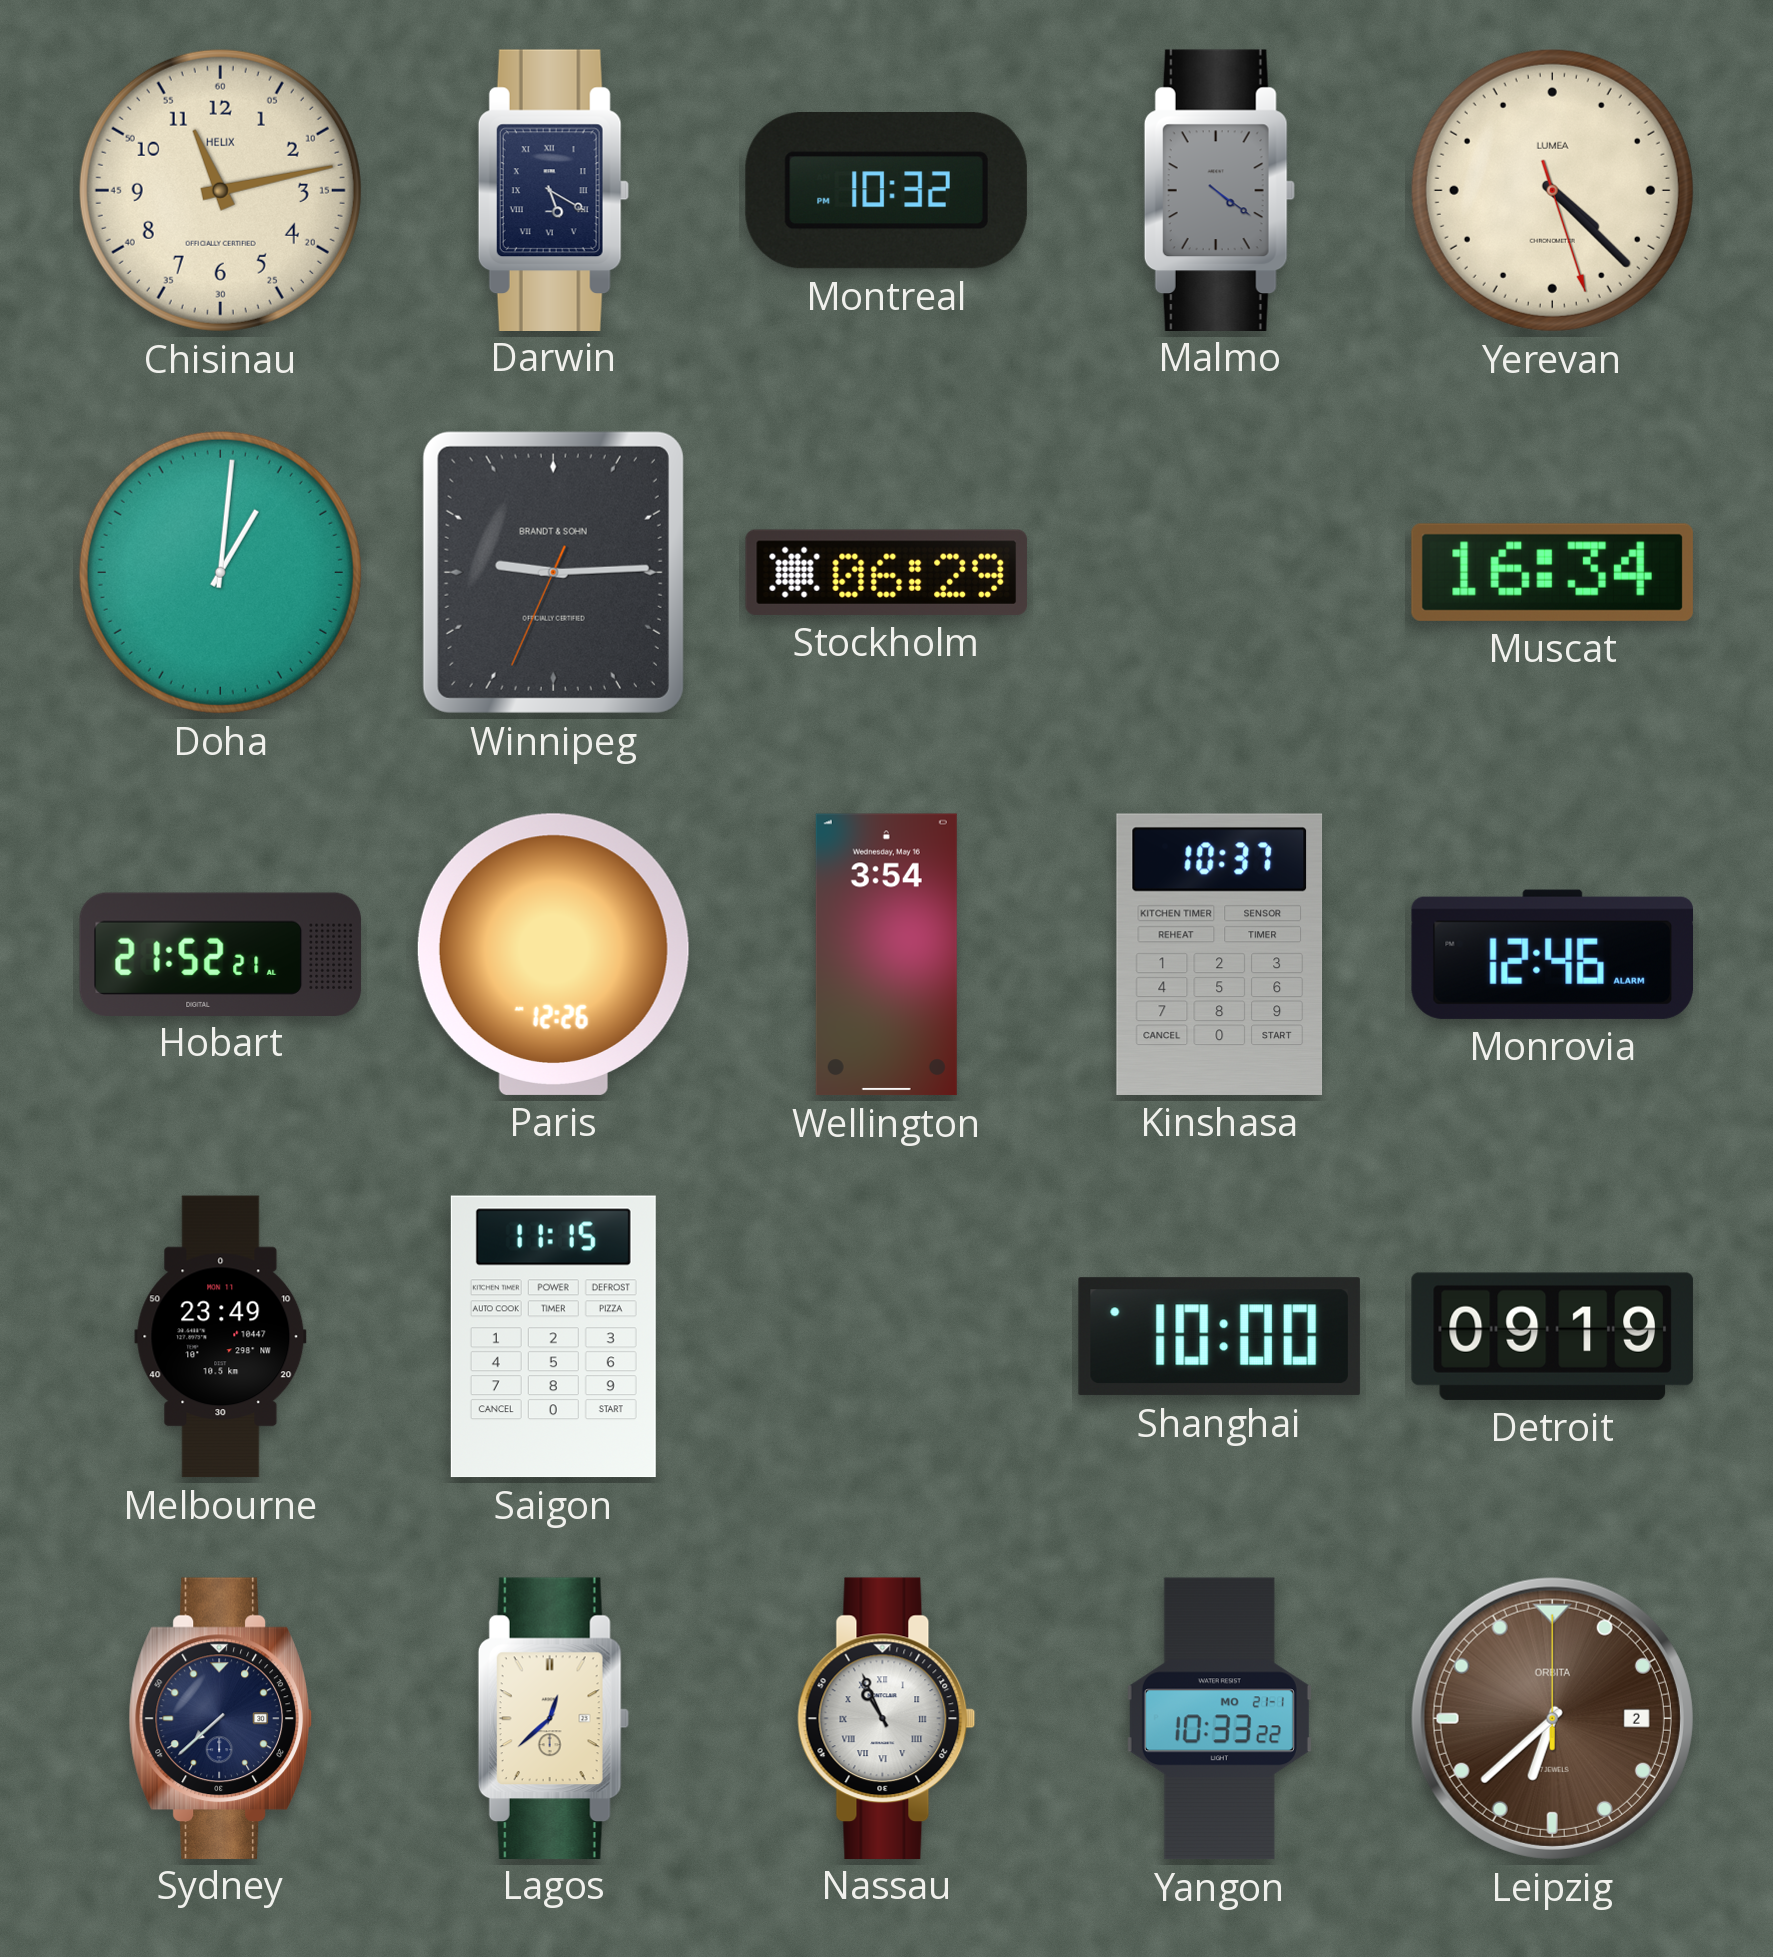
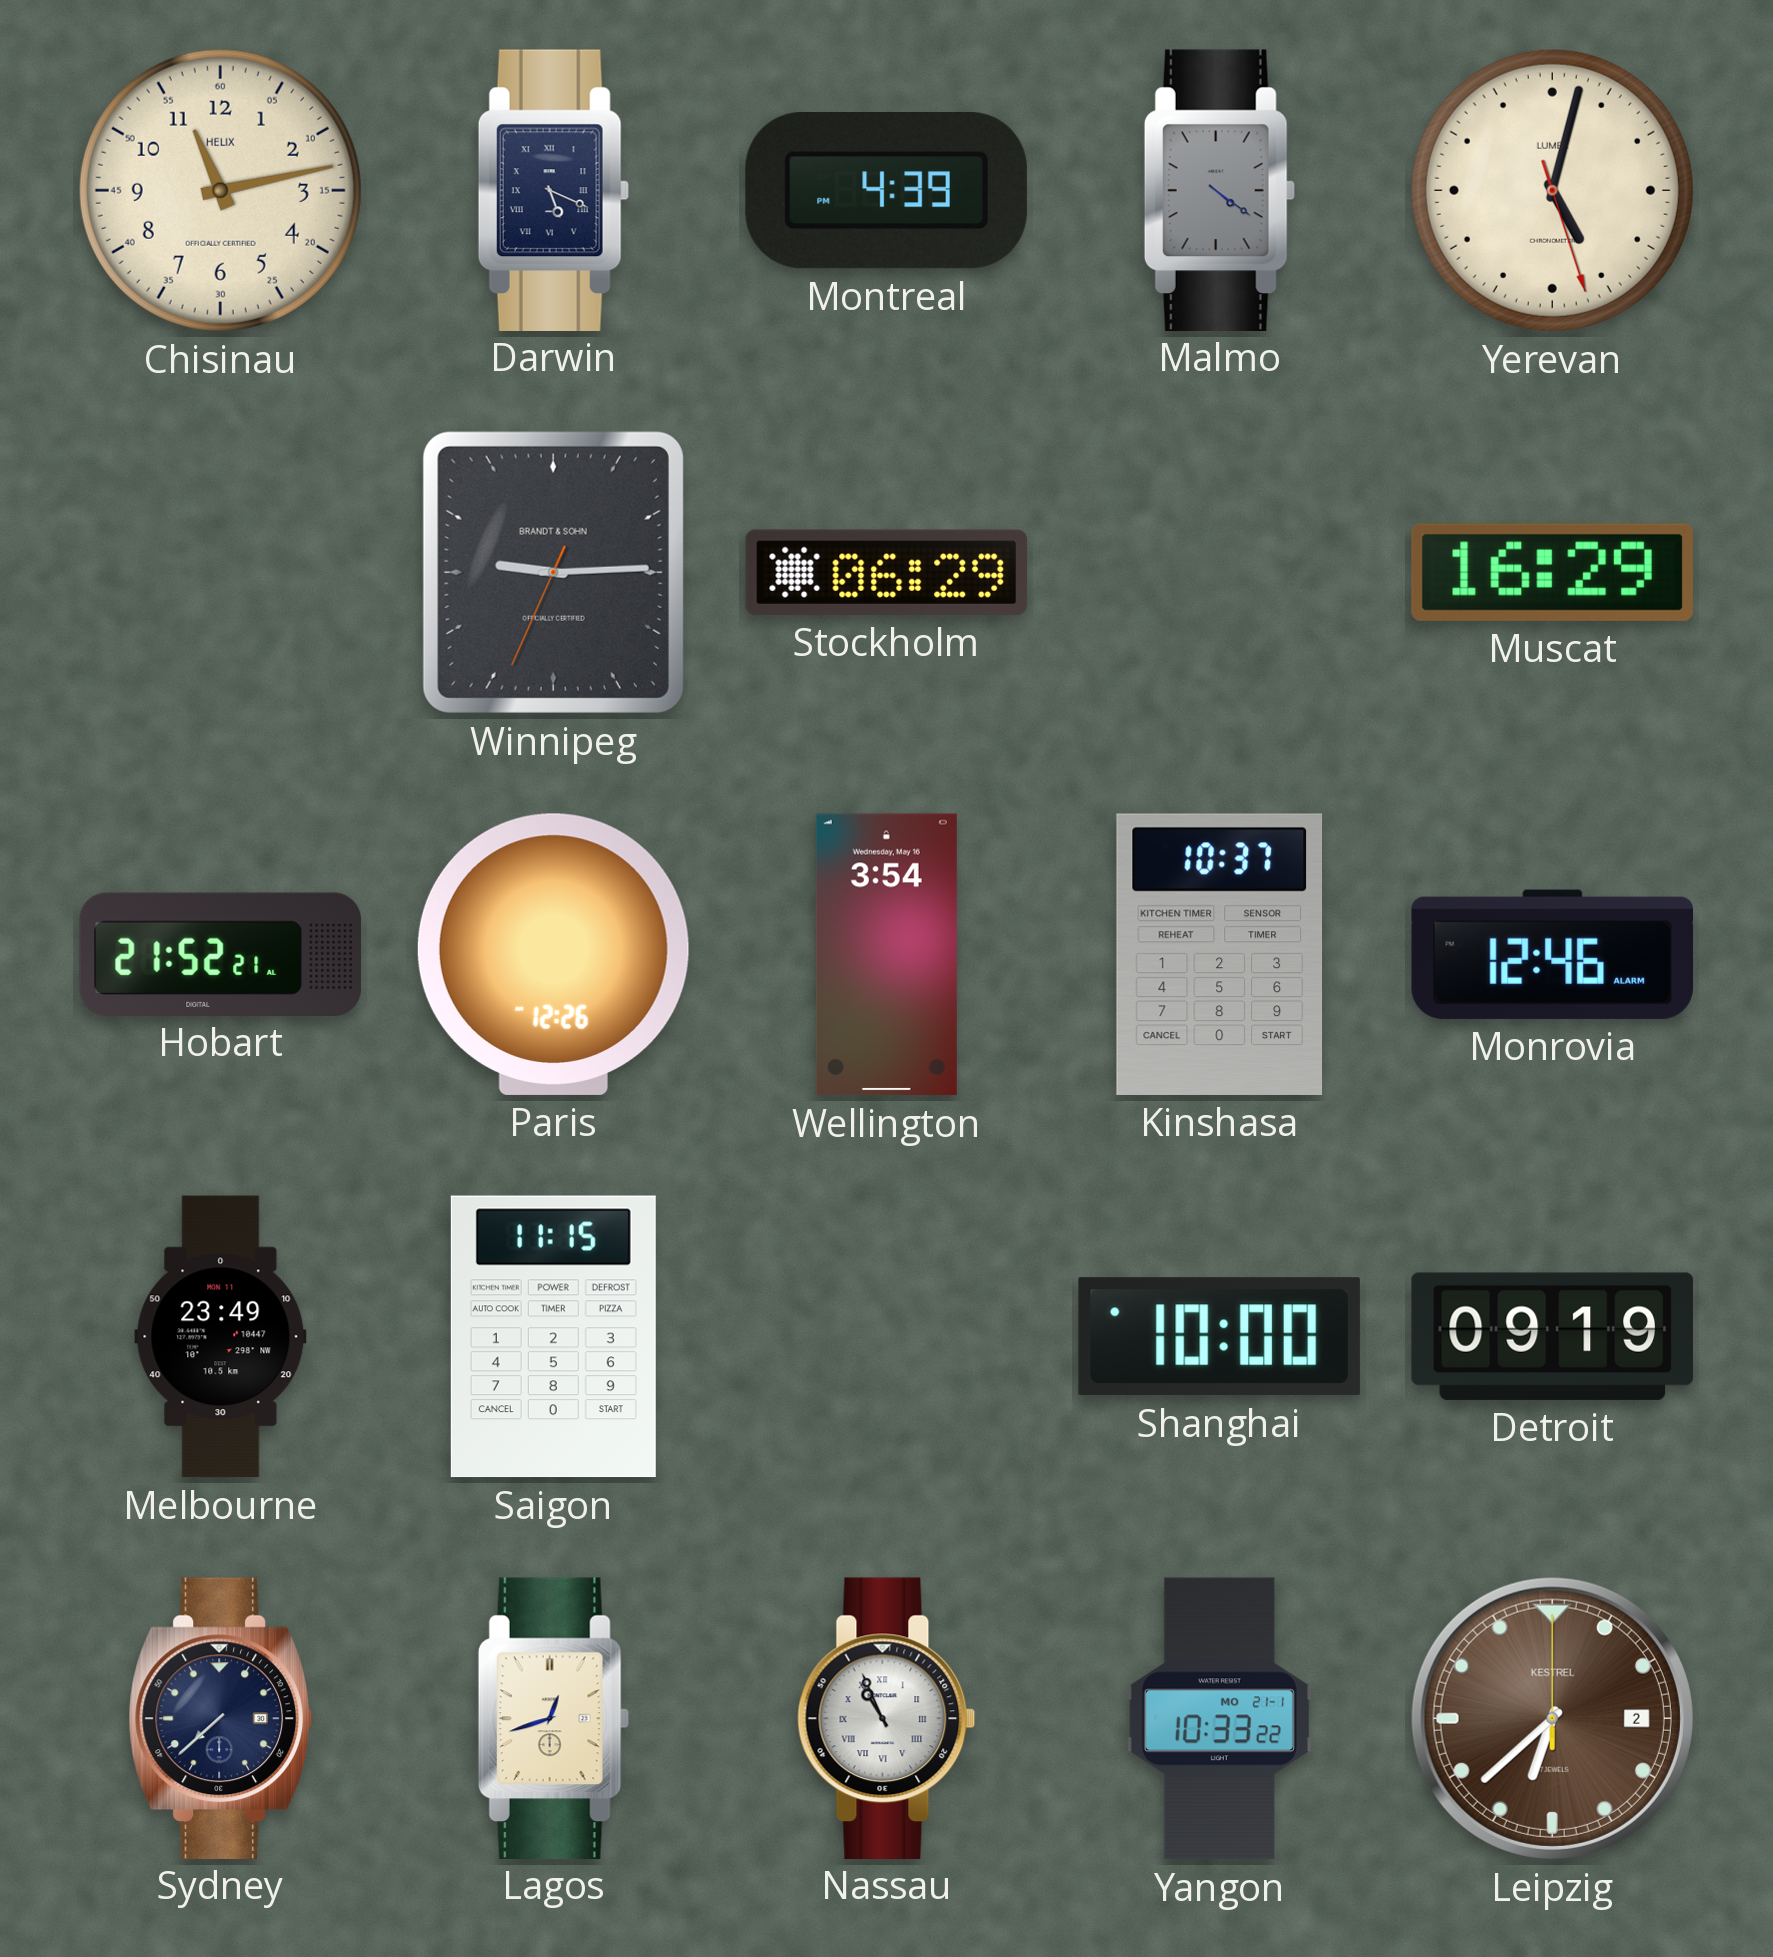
Darwin: 5:20 -> 5:19 (553, 190)
Montreal: 10:32 -> 4:39 (886, 191)
Yerevan: 4:22 -> 5:02 (1552, 190)
Doha: 1:01 -> none (220, 572)
Muscat: 16:34 -> 16:29 (1552, 572)
Lagos: 12:38 -> 12:42 (553, 1718)
Leipzig brand: ORBITA -> KESTREL (1552, 1718)
